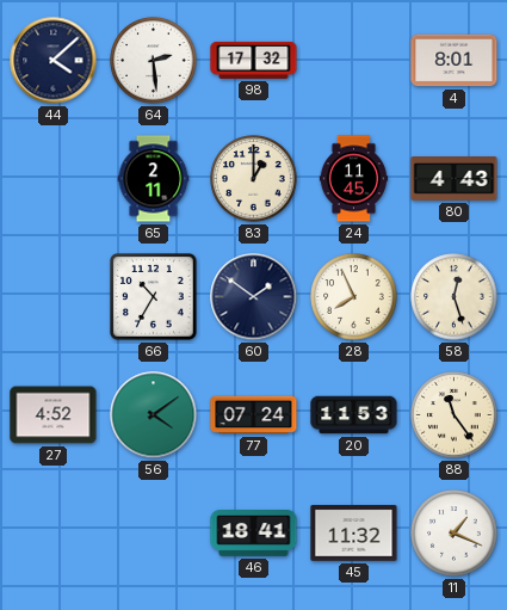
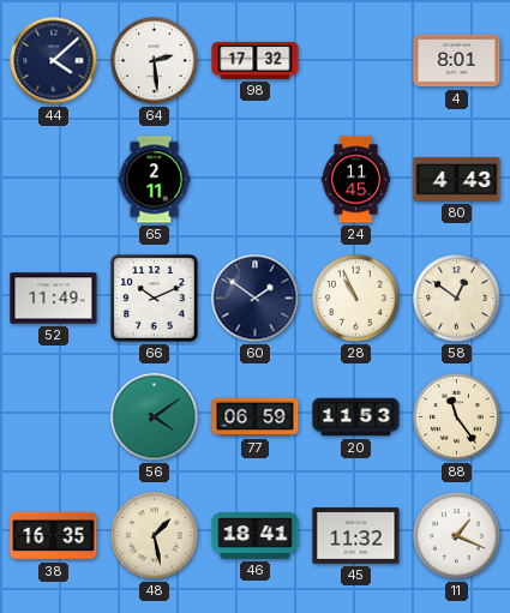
83: 1:00 -> none (254, 179)
52: none -> 11:49 (54, 299)
66: 10:35 -> 10:11 (155, 299)
28: 7:56 -> 10:56 (356, 299)
58: 12:27 -> 12:51 (457, 299)
27: 4:52 -> none (54, 415)
77: 07:24 -> 06:59 (256, 417)
38: none -> 16:35 (54, 536)
48: none -> 1:28 (155, 536)
